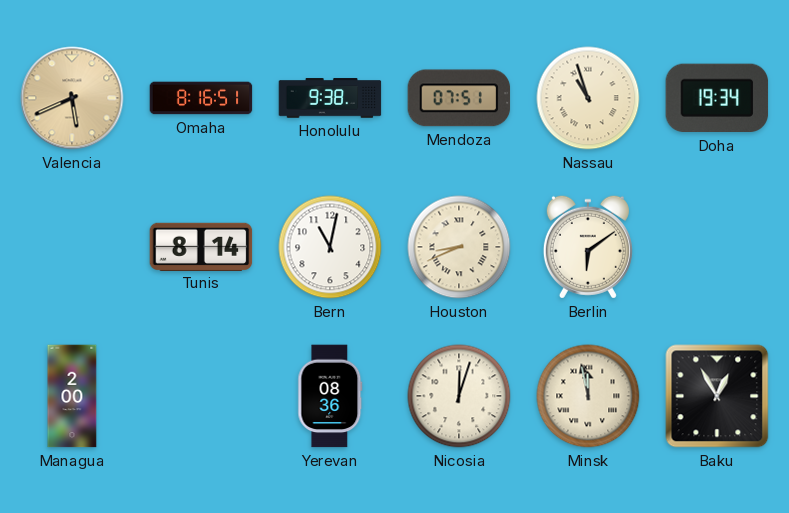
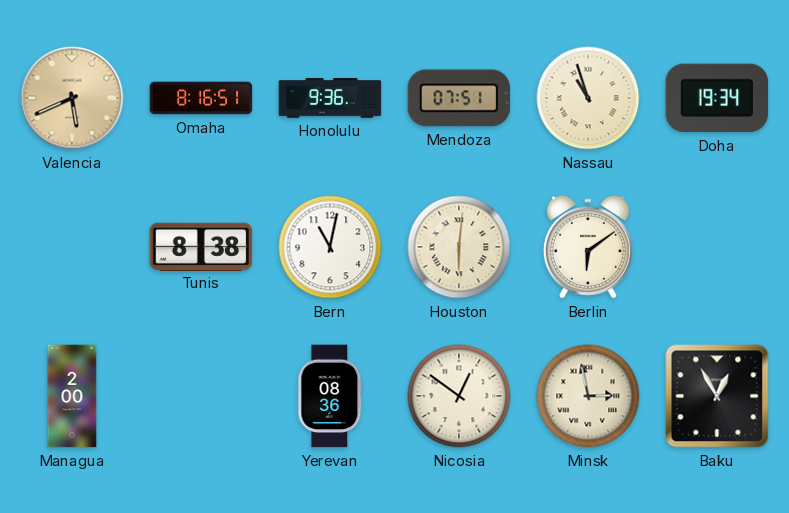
Honolulu: 9:38 -> 9:36 (330, 98)
Tunis: 8:14 -> 8:38 (201, 246)
Houston: 8:41 -> 6:01 (459, 247)
Nicosia: 12:03 -> 12:51 (459, 396)
Minsk: 11:58 -> 2:58 (588, 396)
